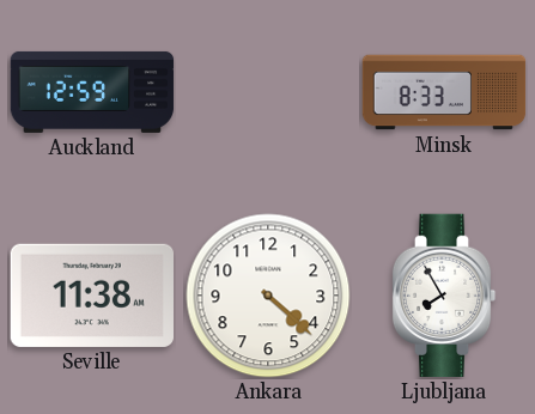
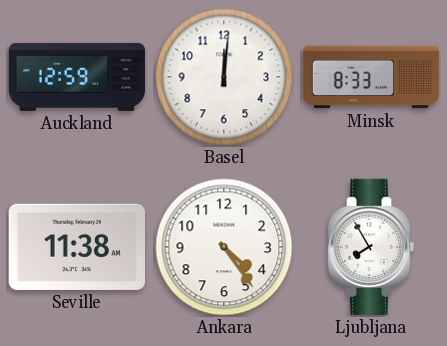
Basel: none -> 12:01 (224, 77)
Ankara: 4:22 -> 4:24 (224, 247)
